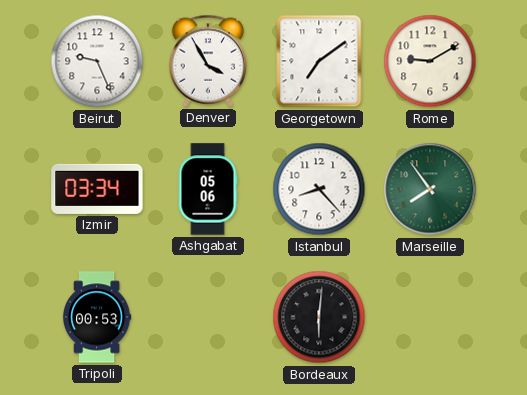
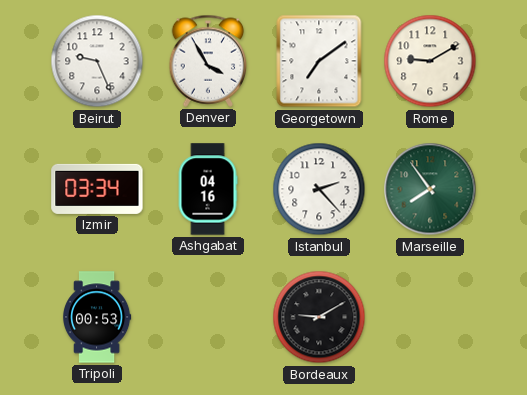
Ashgabat: 05:06 -> 04:16 (208, 189)
Istanbul: 8:23 -> 2:23 (319, 189)
Bordeaux: 6:01 -> 9:10 (319, 317)
